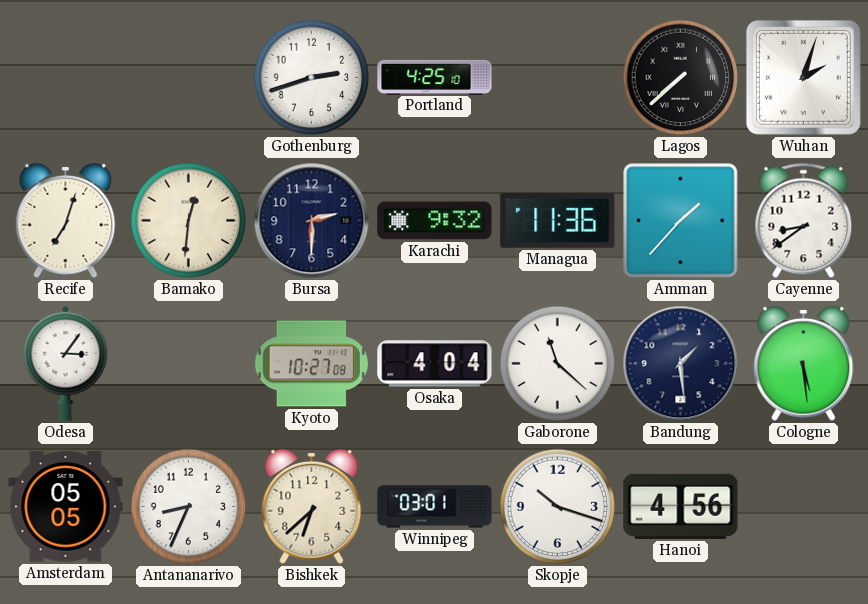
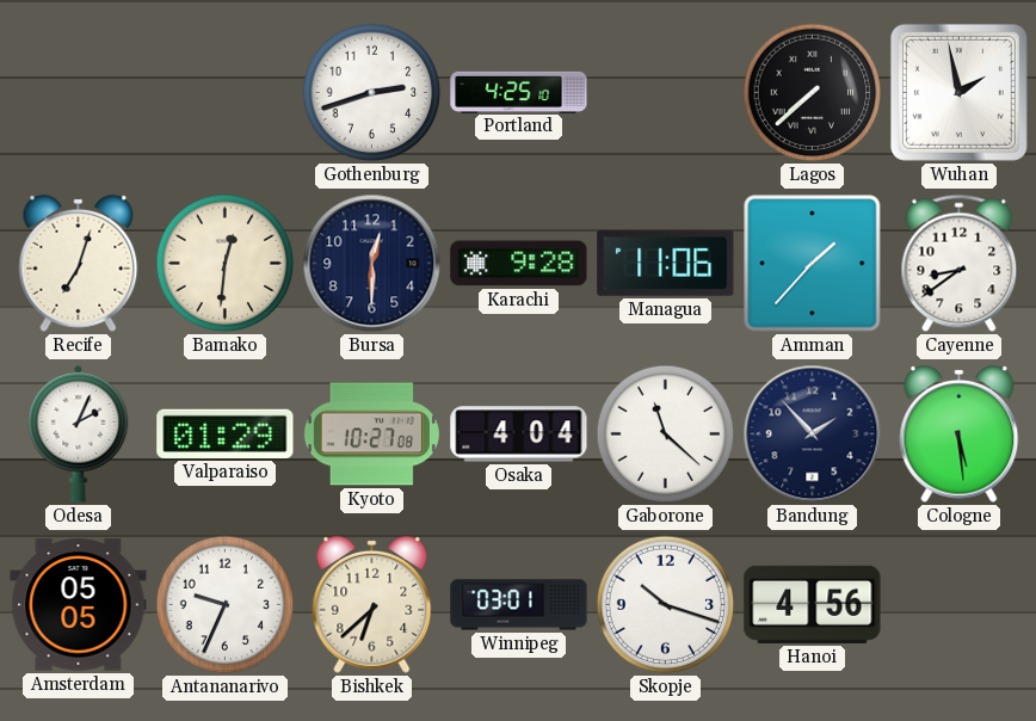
Wuhan: 2:03 -> 1:58 (958, 92)
Bursa: 2:30 -> 12:30 (372, 264)
Karachi: 9:32 -> 9:28 (519, 264)
Managua: 11:36 -> 11:06 (666, 263)
Odesa: 3:06 -> 2:04 (79, 433)
Valparaiso: none -> 01:29 (226, 433)
Bandung: 1:29 -> 1:53 (813, 435)
Antananarivo: 8:34 -> 9:34 (226, 605)
